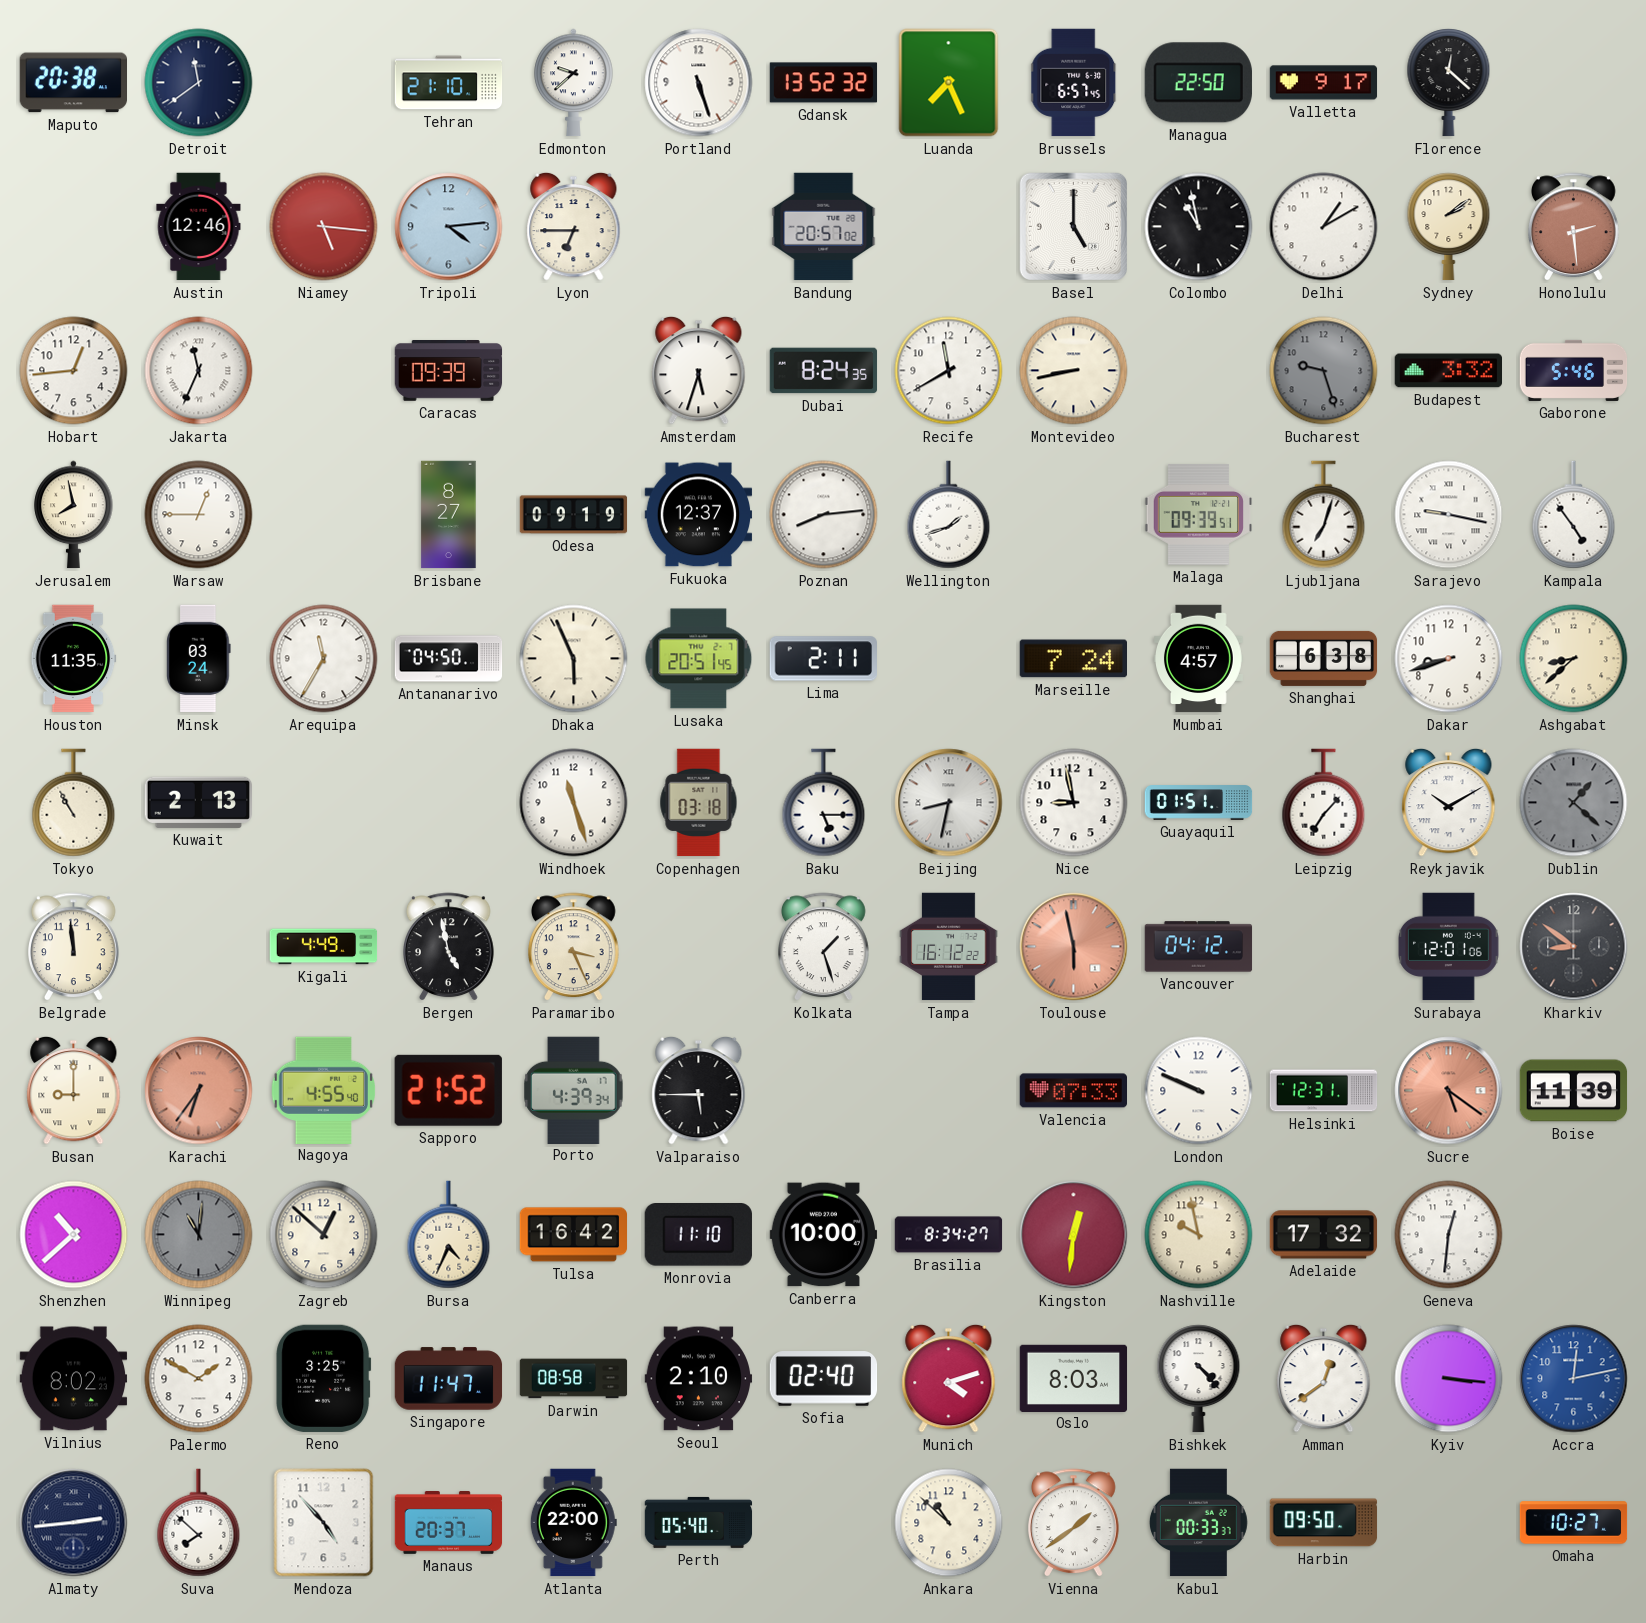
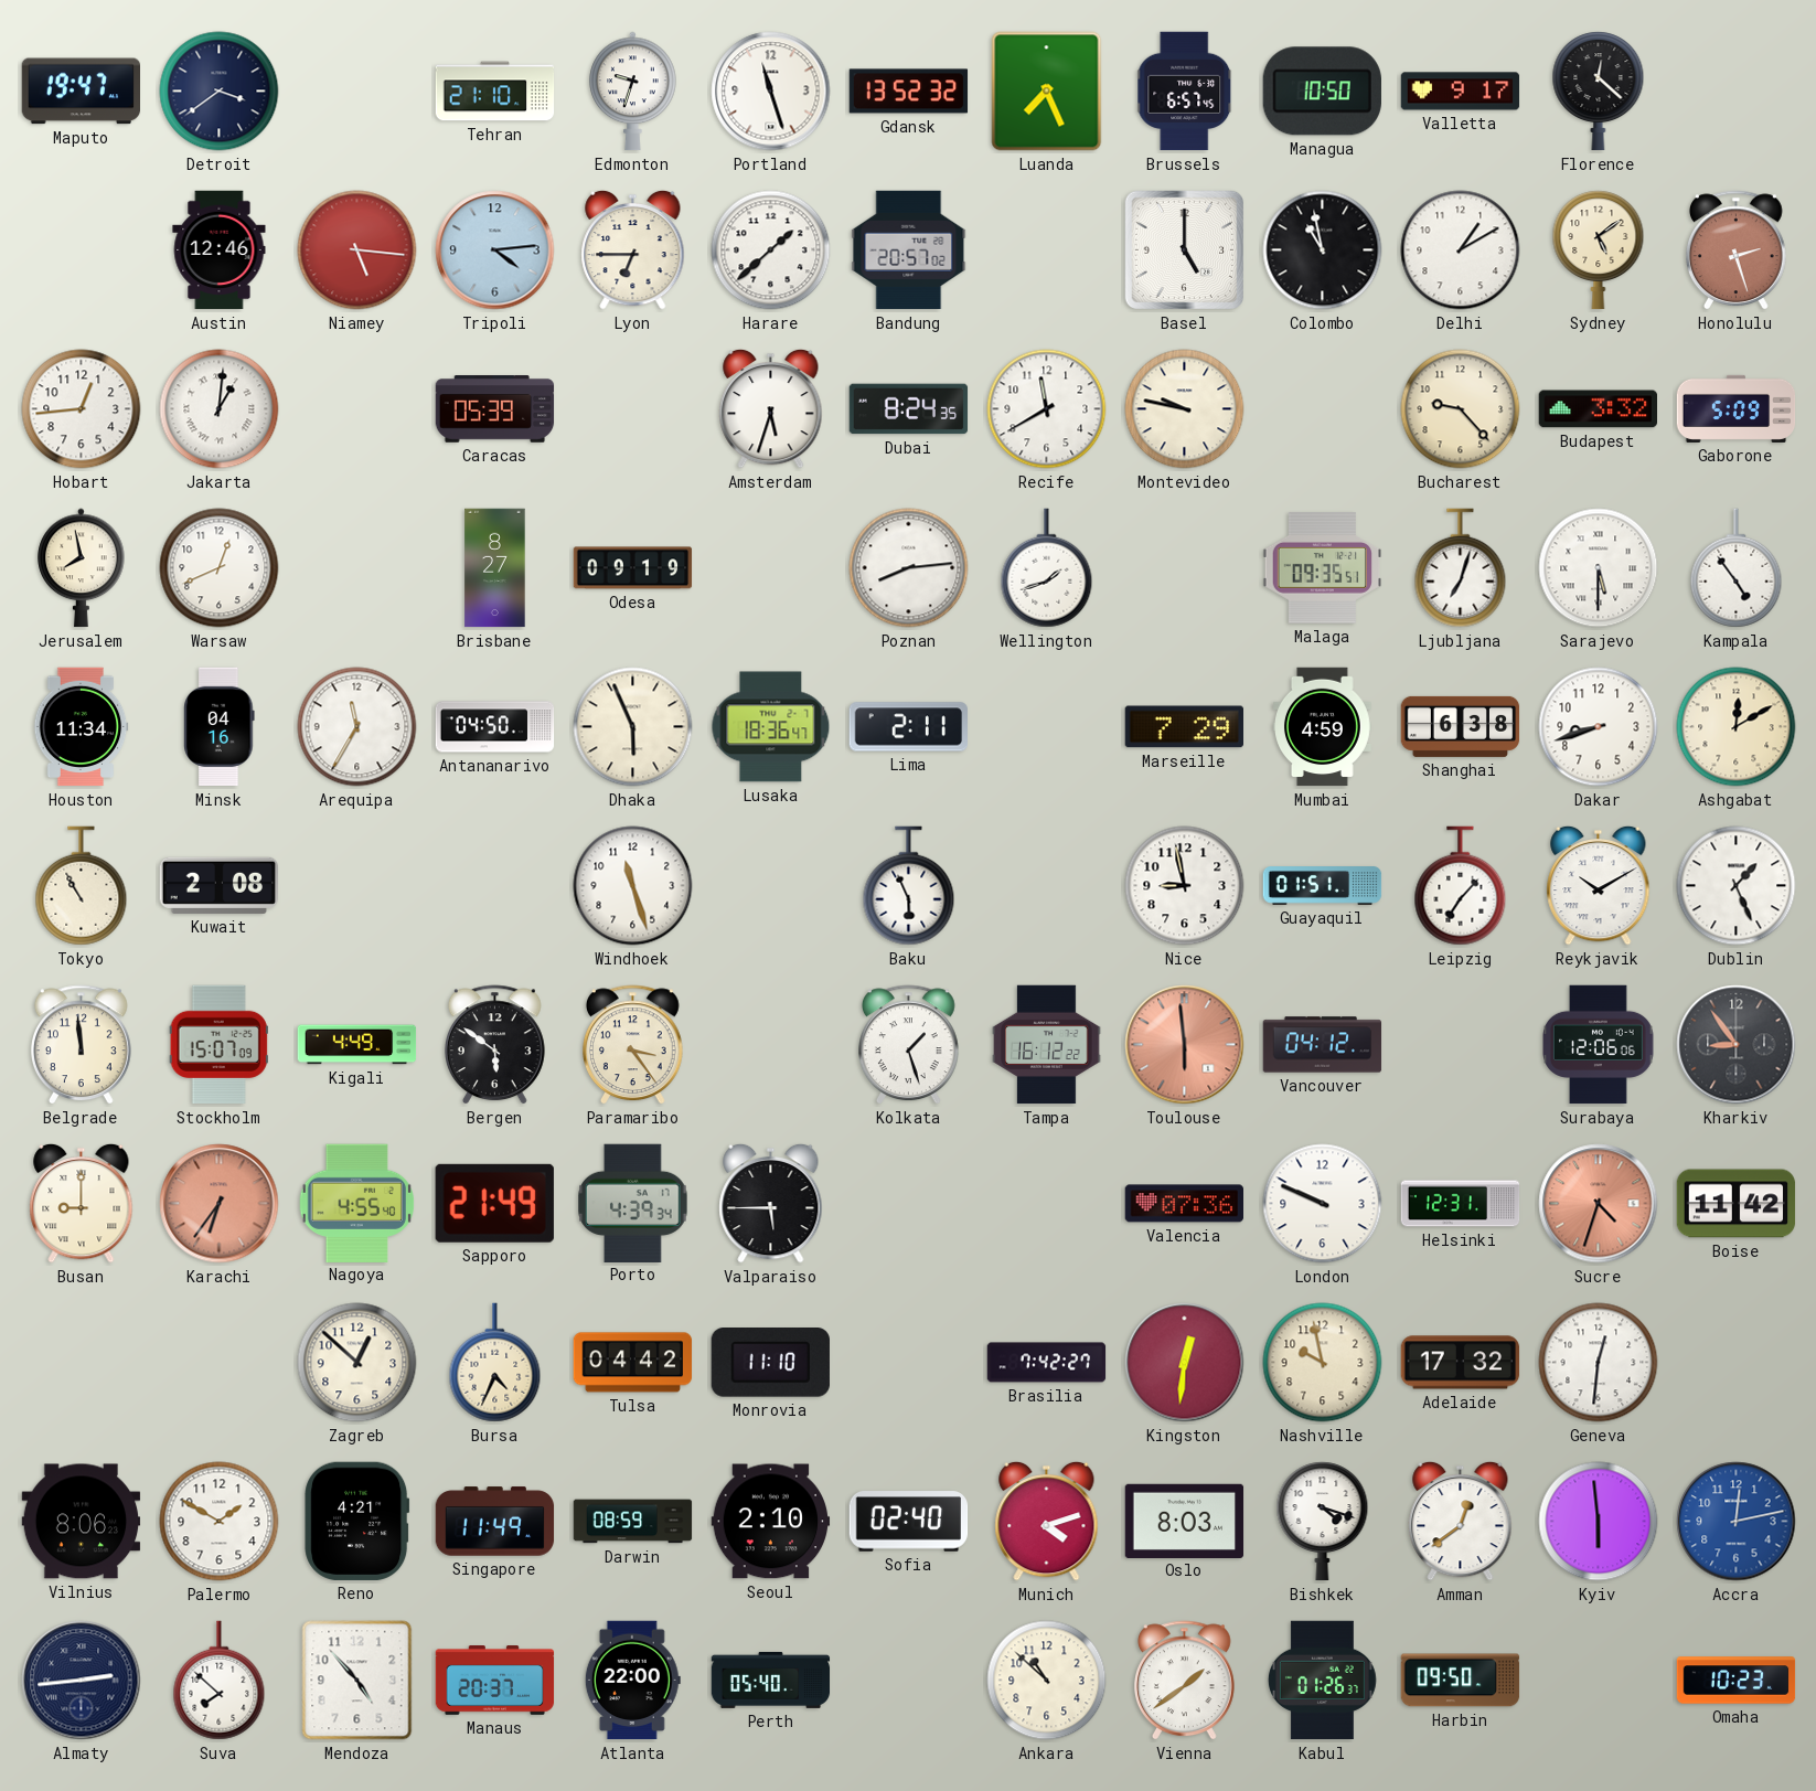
Maputo: 20:38 -> 19:47 (81, 92)
Detroit: 11:39 -> 3:39 (220, 92)
Edmonton: 9:38 -> 9:33 (633, 92)
Portland: 5:27 -> 11:27 (771, 92)
Managua: 22:50 -> 10:50 (1322, 92)
Harare: none -> 1:38 (771, 250)
Sydney: 2:09 -> 5:09 (1599, 250)
Honolulu: 2:29 -> 2:27 (1737, 250)
Jakarta: 11:34 -> 1:01 (220, 409)
Caracas: 09:39 -> 05:39 (495, 409)
Montevideo: 8:43 -> 9:47 (1185, 409)
Bucharest: 9:27 -> 9:23 (1461, 409)
Bucharest dial: grey -> cream (1461, 409)
Gaborone: 5:46 -> 5:09 (1737, 408)
Warsaw: 12:45 -> 12:41 (220, 568)
Fukuoka: 12:37 -> none (699, 515)
Malaga: 09:39 -> 09:35 (1323, 568)
Sarajevo: 9:17 -> 5:30 (1599, 568)
Houston: 11:35 -> 11:34 (82, 727)
Minsk: 03:24 -> 04:16 (220, 727)
Lusaka: 20:51 -> 18:36 (771, 727)
Marseille: 7:24 -> 7:29 (1184, 727)
Mumbai: 4:57 -> 4:59 (1323, 727)
Ashgabat: 8:38 -> 12:10 (1737, 727)
Kuwait: 2:13 -> 2:08 (218, 885)
Copenhagen: 03:18 -> none (699, 803)
Baku: 5:15 -> 5:56 (909, 886)
Beijing: 8:32 -> none (949, 803)
Dublin: 1:22 -> 1:26 (1737, 886)
Dublin dial: grey -> white (1737, 886)
Stockholm: none -> 15:07 (218, 1045)
Bergen: 4:58 -> 5:51 (495, 1045)
Paramaribo: 3:26 -> 3:24 (633, 1045)
Toulouse: 5:58 -> 5:59 (1185, 1045)
Surabaya: 12:01 -> 12:06 (1599, 1045)
Kharkiv: 8:51 -> 8:54 (1737, 1045)
Sapporo: 21:52 -> 21:49 (494, 1203)
Valencia: 07:33 -> 07:36 (1184, 1204)
Sucre: 5:21 -> 4:33 (1599, 1204)
Boise: 11:39 -> 11:42 (1737, 1204)
Shenzhen: 10:38 -> none (74, 1235)
Winnipeg: 11:01 -> none (199, 1235)
Tulsa: 16:42 -> 04:42 (633, 1363)
Canberra: 10:00 -> none (824, 1235)
Brasilia: 8:34 -> 7:42 (1047, 1363)
Vilnius: 8:02 -> 8:06 (82, 1522)
Reno: 3:25 -> 4:21 (357, 1521)
Singapore: 11:47 -> 11:49 (495, 1522)
Darwin: 08:58 -> 08:59 (633, 1522)
Bishkek: 4:23 -> 4:18 (1323, 1522)
Kyiv: 3:16 -> 5:59 (1599, 1522)
Kabul: 00:33 -> 01:26 (1322, 1681)
Omaha: 10:27 -> 10:23 (1737, 1681)
